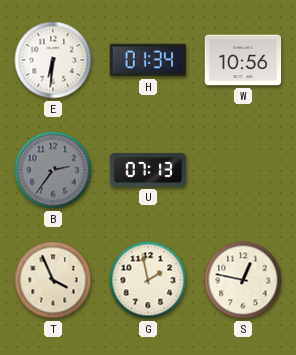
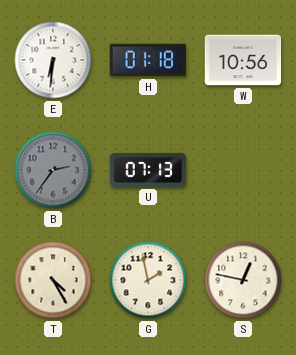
H: 01:34 -> 01:18 (148, 60)
T: 3:56 -> 4:25 (53, 280)
